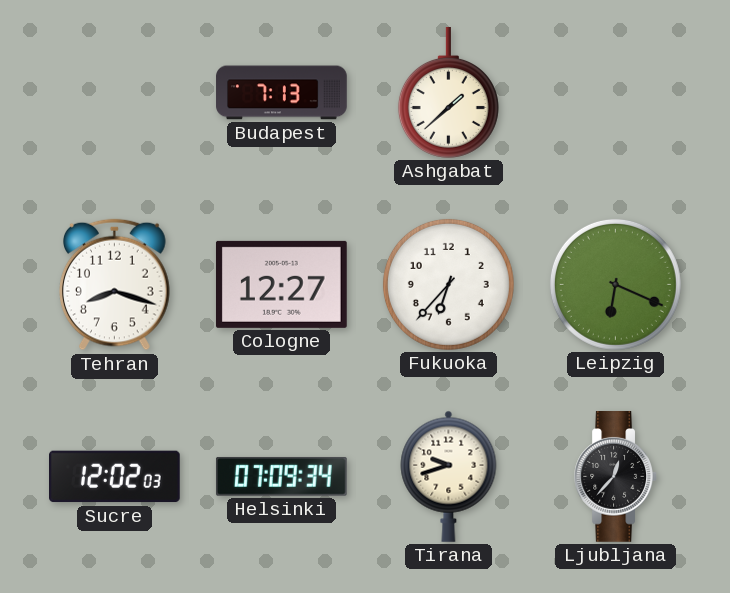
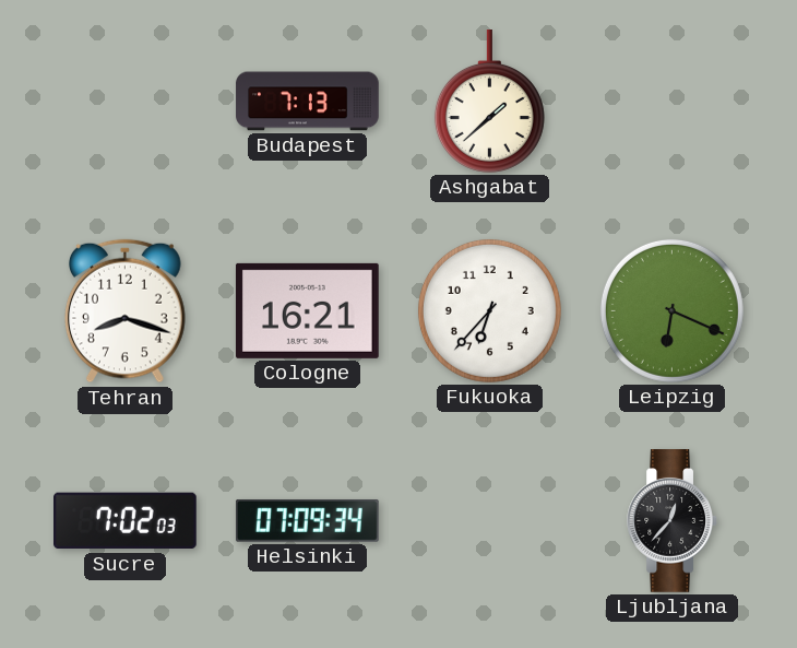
Cologne: 12:27 -> 16:21 (307, 310)
Sucre: 12:02 -> 7:02 (126, 521)
Tirana: 9:42 -> none (449, 476)
